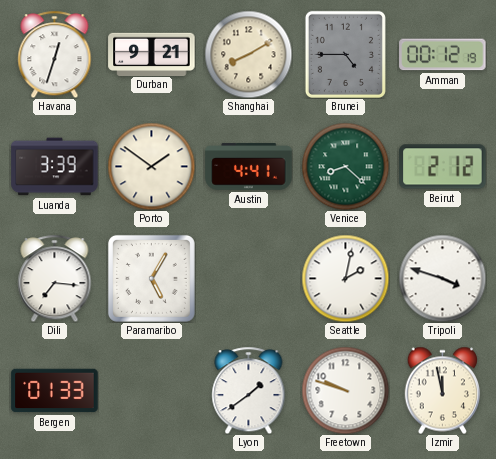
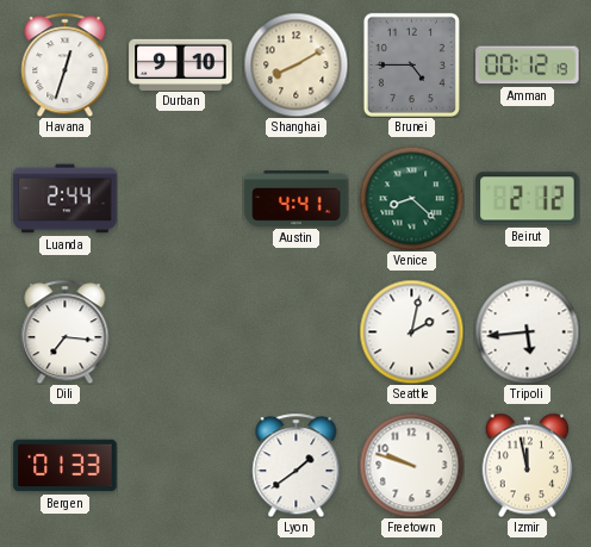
Durban: 9:21 -> 9:10 (181, 64)
Luanda: 3:39 -> 2:44 (66, 199)
Porto: 1:51 -> none (151, 166)
Paramaribo: 5:05 -> none (151, 278)
Tripoli: 3:48 -> 5:44 (527, 331)
